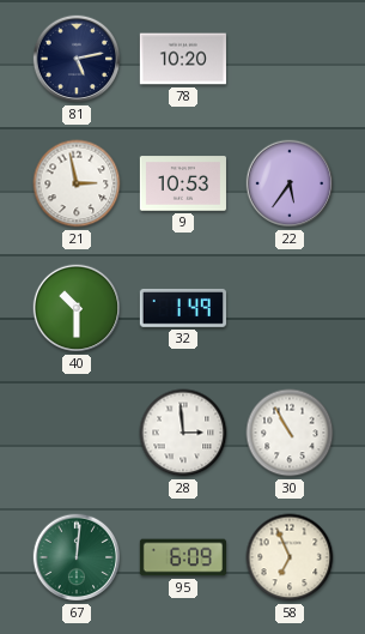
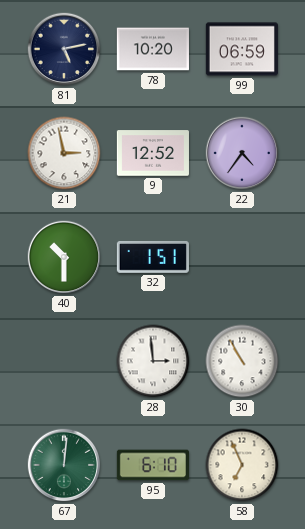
99: none -> 06:59 (242, 49)
9: 10:53 -> 12:52 (152, 153)
22: 5:36 -> 4:36 (242, 153)
32: 1:49 -> 1:51 (153, 257)
95: 6:09 -> 6:10 (152, 465)
